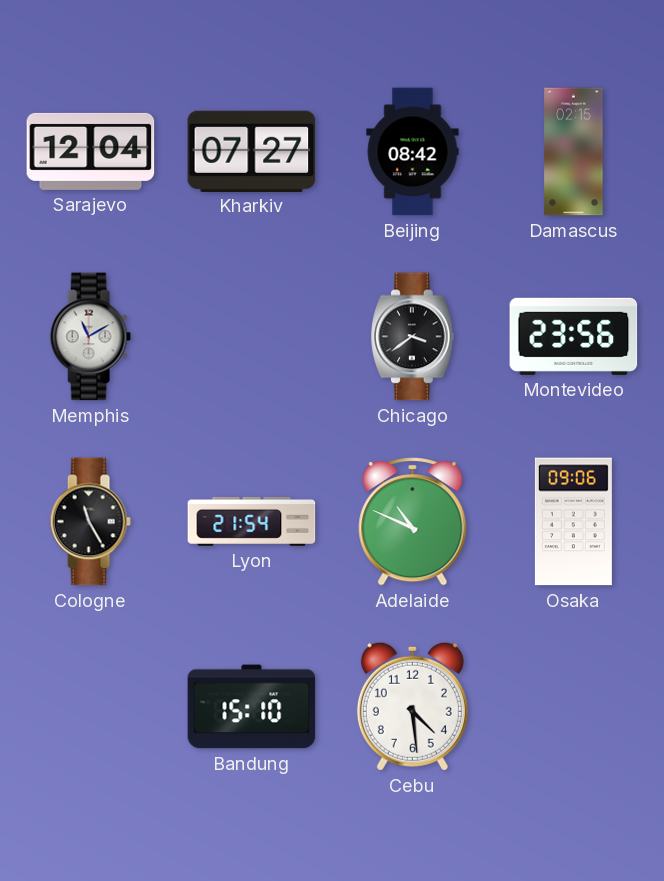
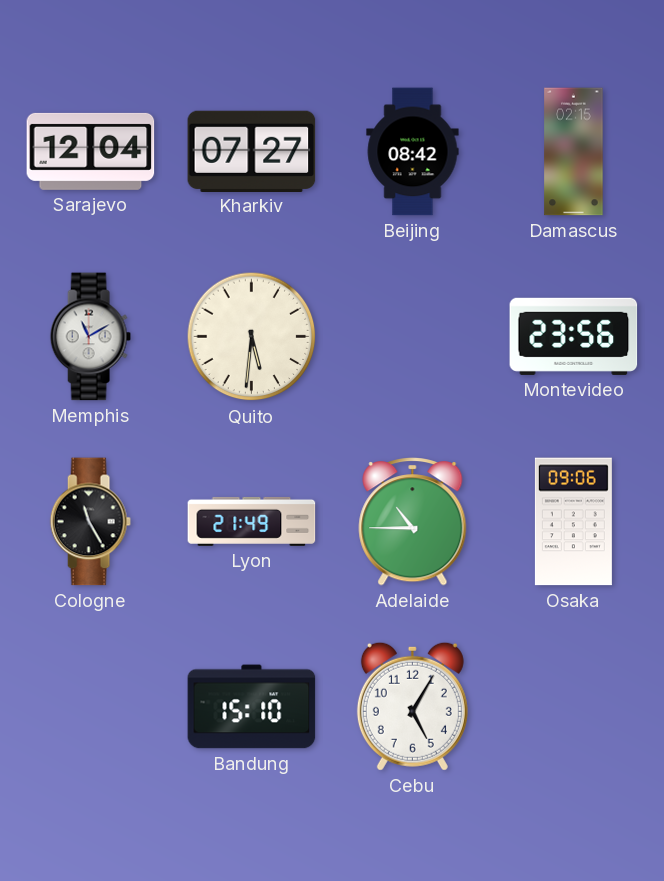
Quito: none -> 5:31 (252, 337)
Chicago: 3:39 -> none (413, 337)
Lyon: 21:54 -> 21:49 (252, 521)
Adelaide: 10:49 -> 10:45 (413, 522)
Cebu: 4:29 -> 5:05 (412, 706)
